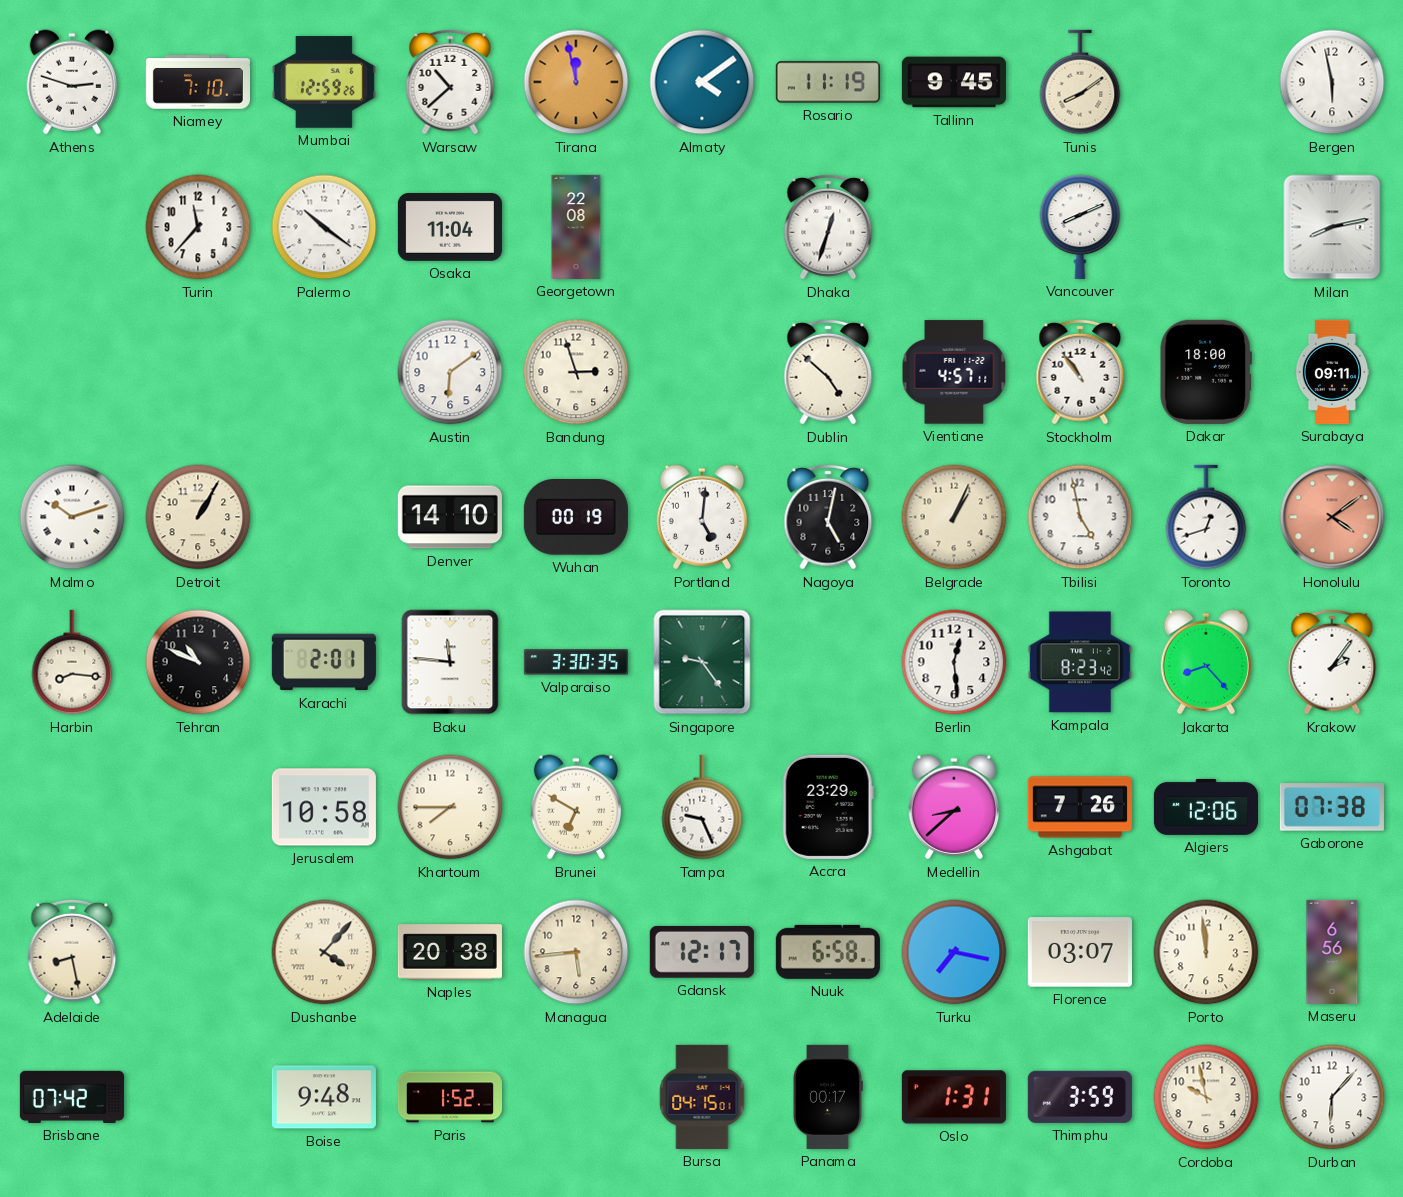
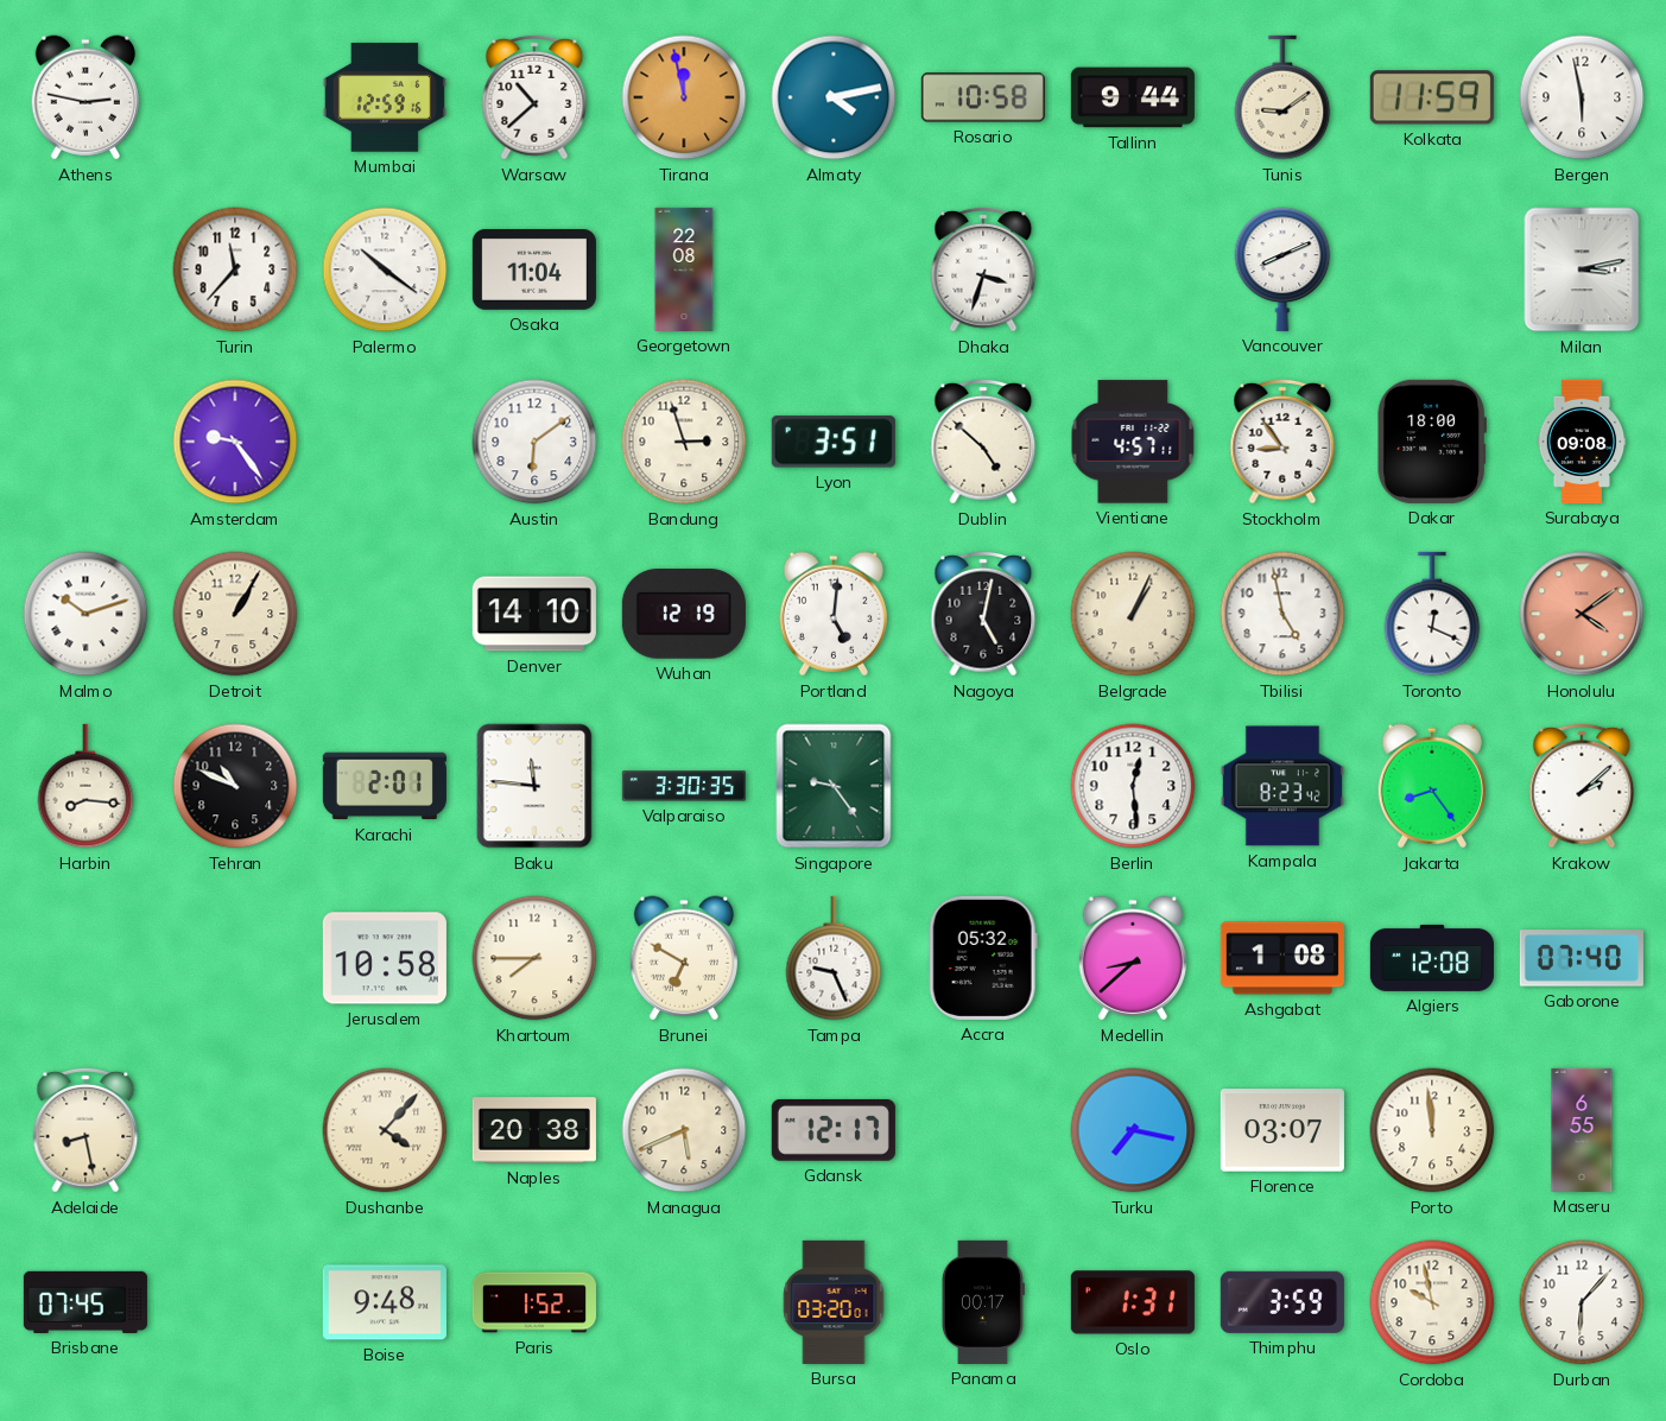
Athens: 2:48 -> 2:47 (85, 97)
Niamey: 7:10 -> none (198, 82)
Mumbai: 12:59:26 -> 12:59:16 (385, 97)
Almaty: 4:09 -> 4:13 (834, 97)
Rosario: 11:19 -> 10:58 (983, 97)
Tallinn: 9:45 -> 9:44 (1133, 97)
Tunis: 8:09 -> 9:09 (1282, 97)
Kolkata: none -> 11:59 (1432, 97)
Dhaka: 12:33 -> 3:33 (983, 269)
Milan: 8:13 -> 3:13 (1582, 269)
Amsterdam: none -> 9:24 (235, 442)
Lyon: none -> 3:51 (834, 442)
Stockholm: 10:54 -> 8:54 (1282, 442)
Surabaya: 09:11 -> 09:08 (1582, 442)
Wuhan: 00:19 -> 12:19 (684, 615)
Toronto: 12:42 -> 12:19 (1432, 614)
Jakarta: 8:23 -> 8:24 (1432, 786)
Krakow: 2:06 -> 2:08 (1582, 786)
Accra: 23:29 -> 05:32 (983, 958)
Ashgabat: 7:26 -> 1:08 (1282, 958)
Algiers: 12:06 -> 12:08 (1432, 958)
Gaborone: 07:38 -> 07:40 (1582, 958)
Managua: 5:44 -> 5:41 (684, 1130)
Nuuk: 6:58 -> none (828, 952)
Maseru: 6:56 -> 6:55 (1582, 1130)
Brisbane: 07:42 -> 07:45 (85, 1302)
Bursa: 04:15 -> 03:20 (834, 1302)
